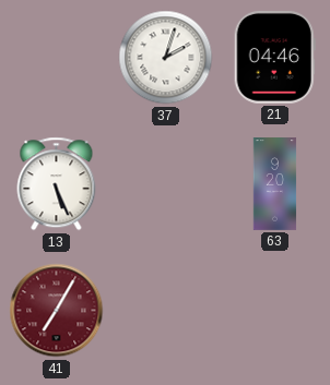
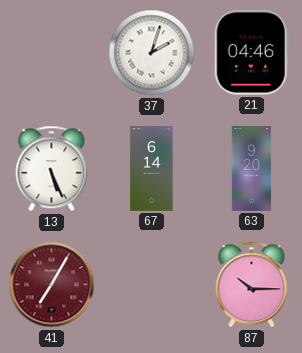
67: none -> 6:14 (152, 169)
87: none -> 10:15 (252, 285)
